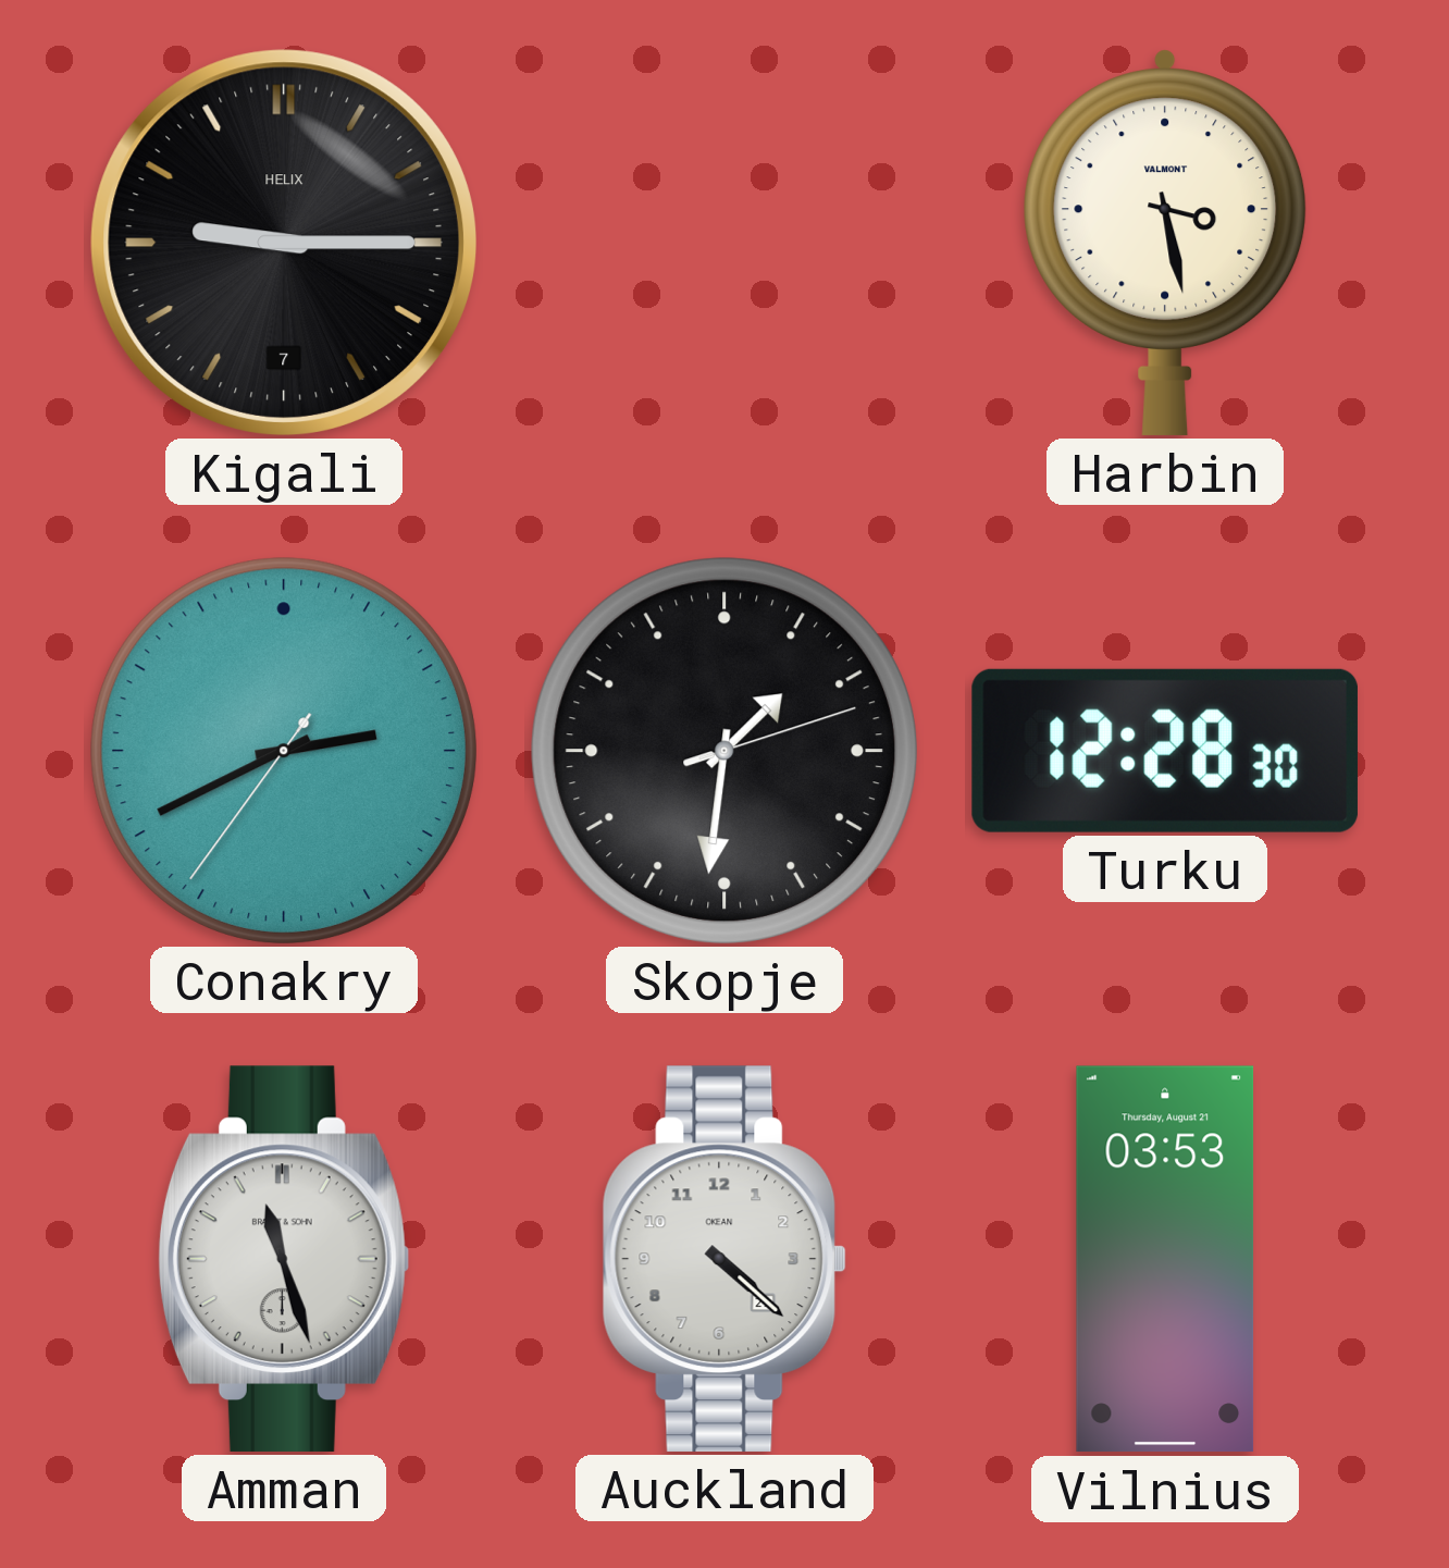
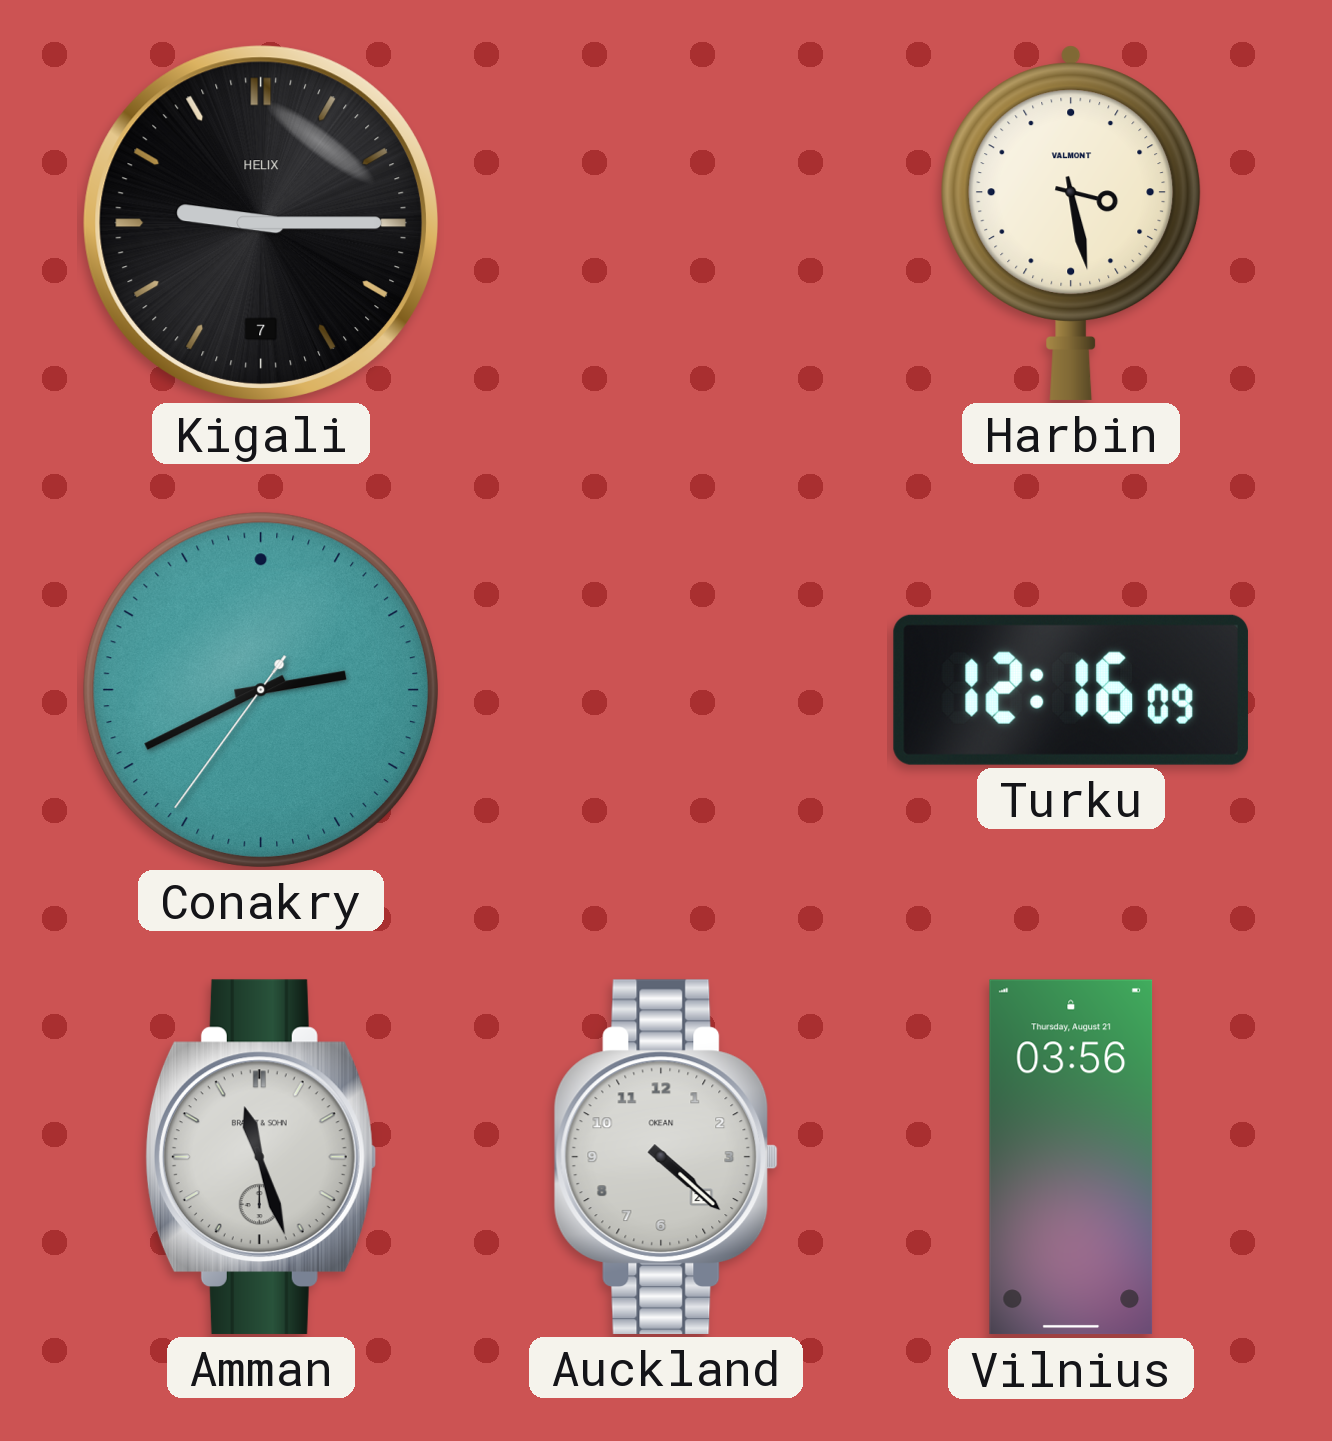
Skopje: 1:31 -> none (725, 751)
Turku: 12:28 -> 12:16 (1071, 690)
Vilnius: 03:53 -> 03:56 (1071, 1157)
